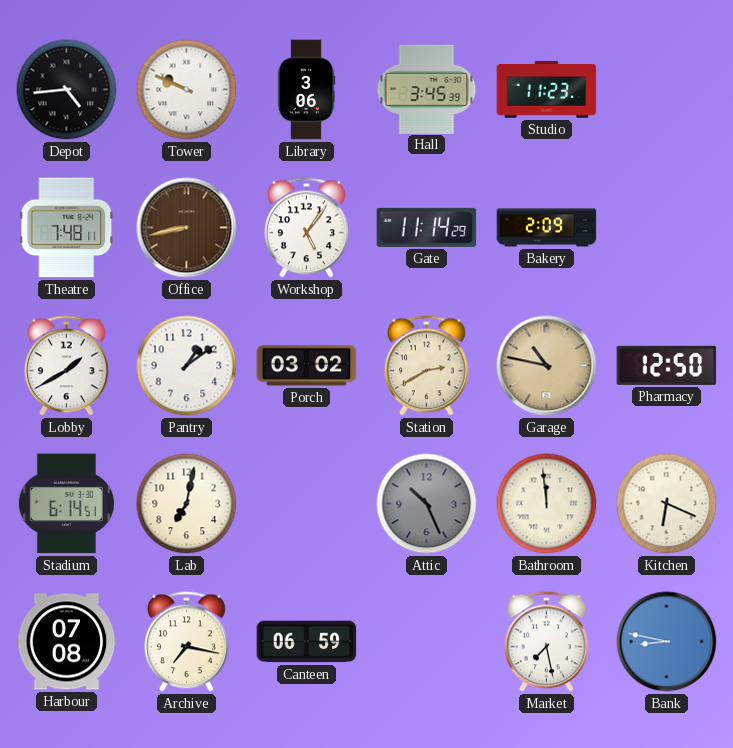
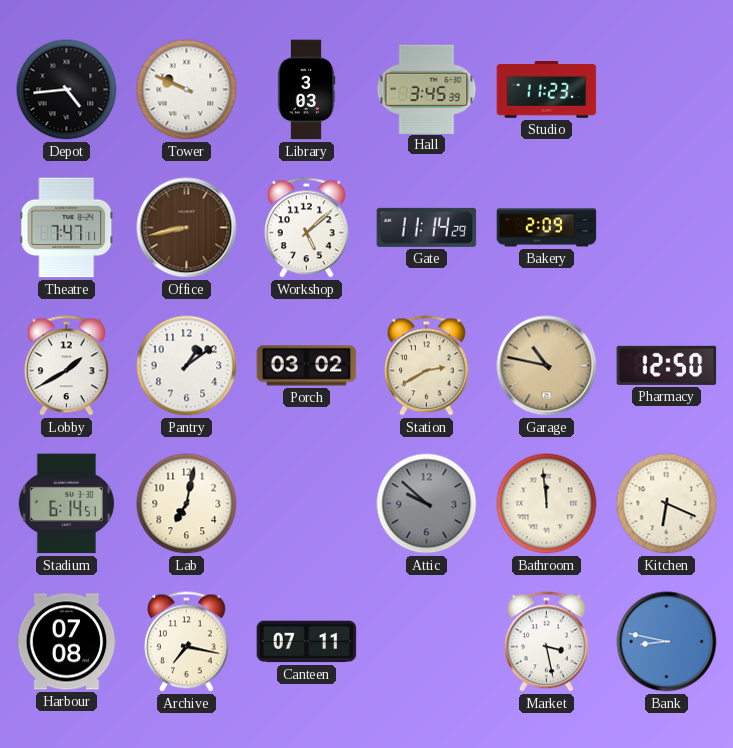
Library: 3:06 -> 3:03 (306, 90)
Theatre: 7:48 -> 7:47 (67, 228)
Workshop: 5:06 -> 5:08 (307, 228)
Attic: 10:26 -> 9:52 (427, 504)
Canteen: 06:59 -> 07:11 (307, 642)
Market: 7:28 -> 3:28 (547, 642)
